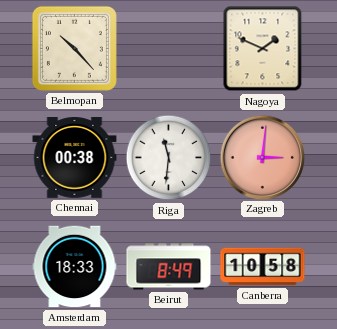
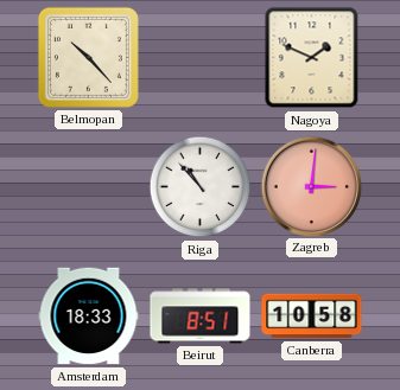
Chennai: 00:38 -> none (75, 158)
Riga: 11:31 -> 10:53 (201, 187)
Beirut: 8:49 -> 8:51 (201, 317)
